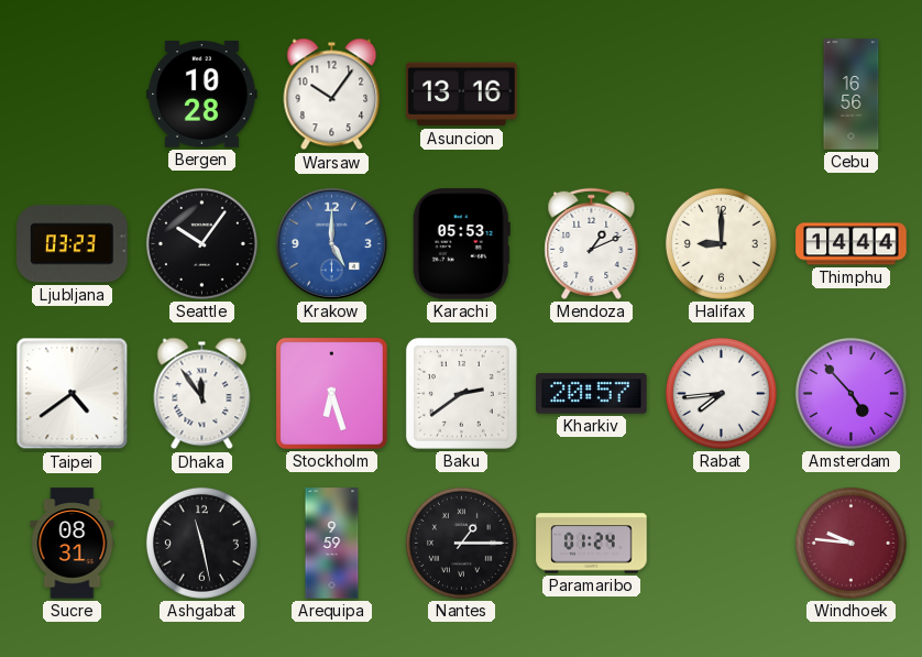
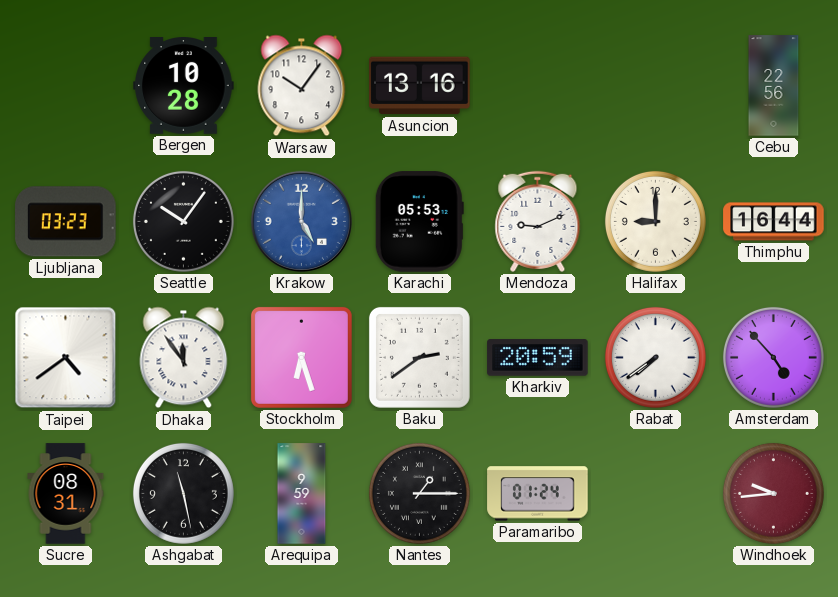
Cebu: 16:56 -> 22:56 (774, 86)
Mendoza: 1:11 -> 9:11 (538, 221)
Thimphu: 14:44 -> 16:44 (774, 222)
Kharkiv: 20:57 -> 20:59 (538, 358)
Rabat: 7:44 -> 7:39 (655, 357)
Windhoek: 9:46 -> 9:44 (773, 493)
